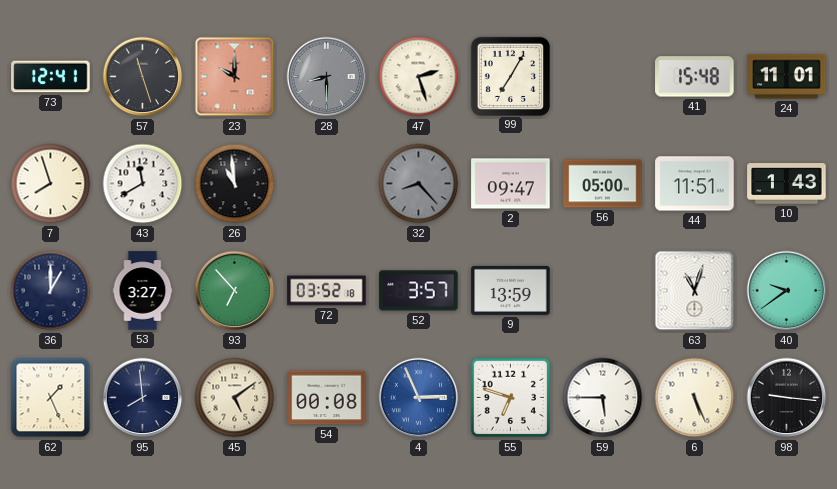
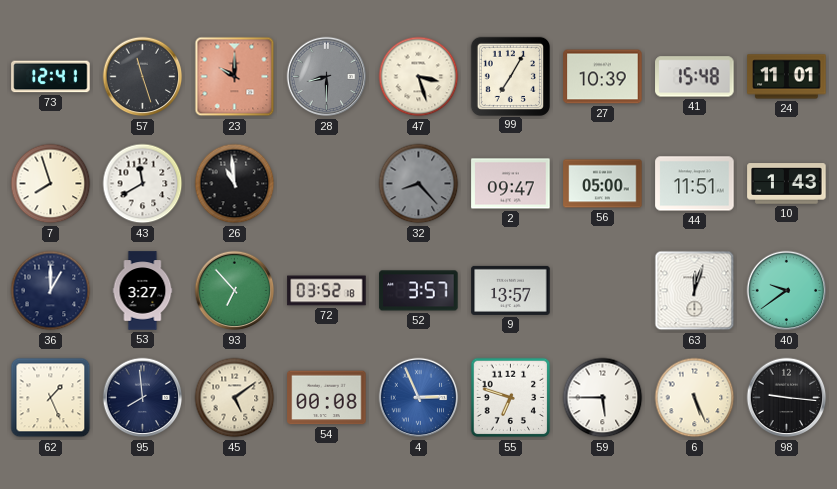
47: 2:27 -> 3:27 (419, 77)
27: none -> 10:39 (603, 77)
9: 13:59 -> 13:57 (511, 290)
63: 11:03 -> 12:03 (695, 291)
